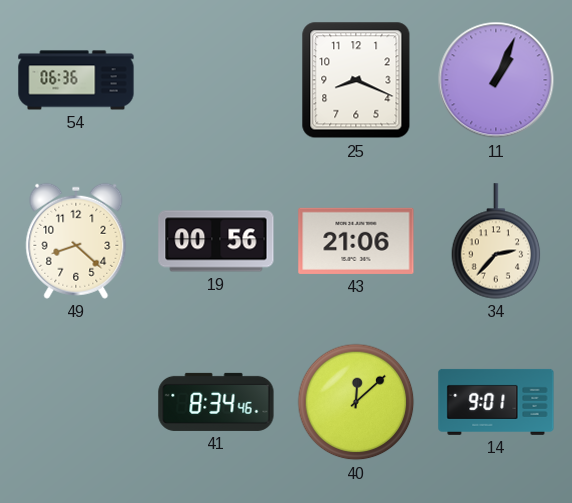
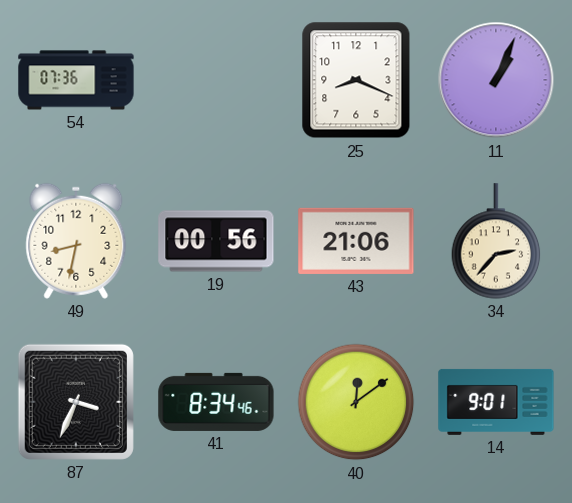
54: 06:36 -> 07:36 (76, 80)
49: 8:22 -> 8:32 (76, 241)
87: none -> 3:34 (76, 402)
40: 12:08 -> 12:09 (356, 402)
